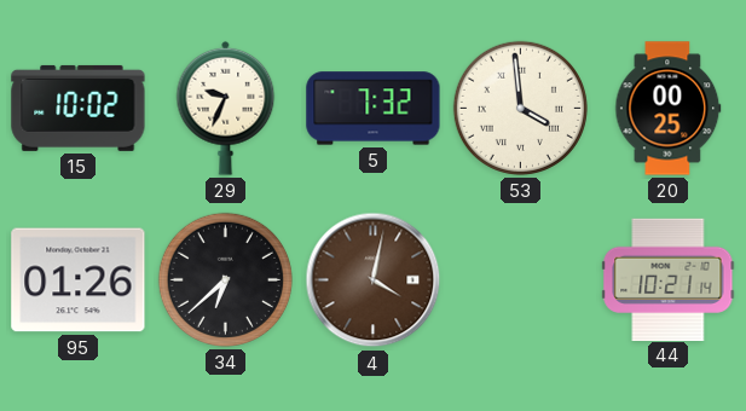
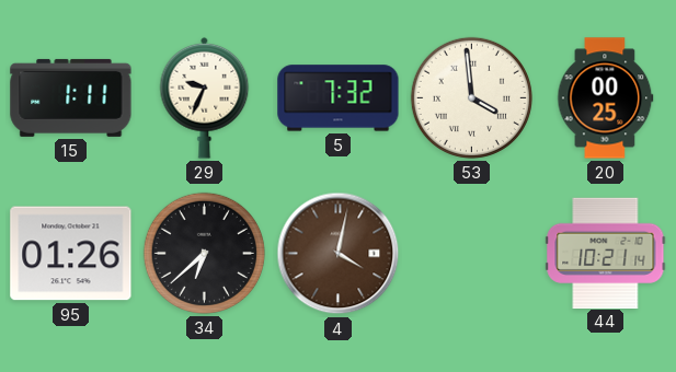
15: 10:02 -> 1:11 (71, 97)
